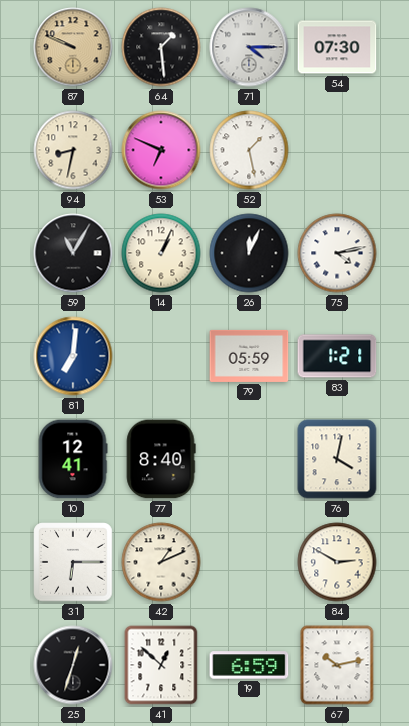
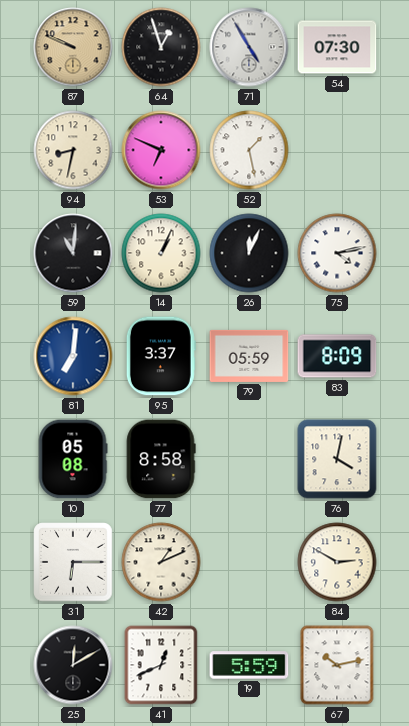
64: 1:29 -> 12:57 (161, 47)
71: 4:15 -> 4:55 (249, 47)
59: 11:05 -> 11:01 (73, 253)
95: none -> 3:37 (161, 356)
83: 1:21 -> 8:09 (337, 356)
10: 12:41 -> 05:08 (73, 459)
77: 8:40 -> 8:58 (161, 459)
25: 12:33 -> 12:10 (73, 665)
41: 12:52 -> 12:41 (161, 665)
19: 6:59 -> 5:59 (249, 665)
